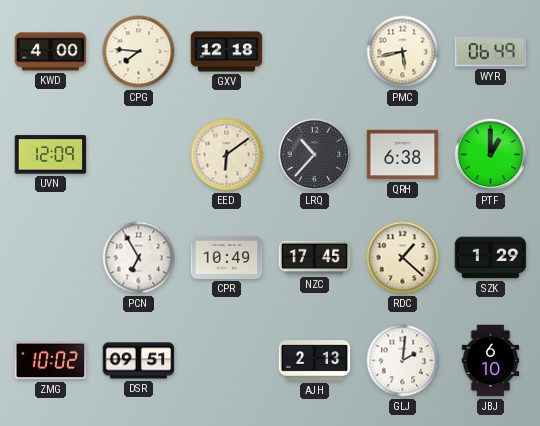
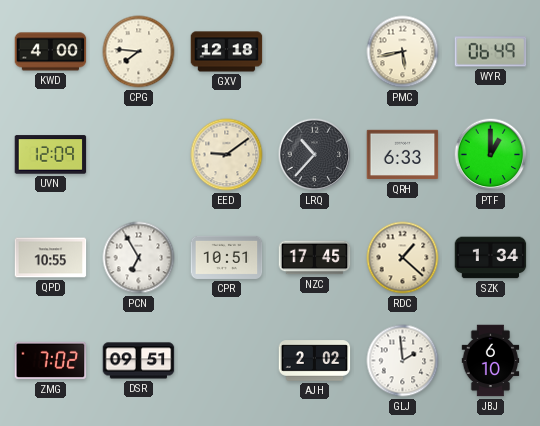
EED: 6:09 -> 9:09 (227, 155)
QRH: 6:38 -> 6:33 (403, 155)
QPD: none -> 10:55 (51, 258)
CPR: 10:49 -> 10:51 (227, 257)
SZK: 1:29 -> 1:34 (491, 258)
ZMG: 10:02 -> 7:02 (51, 361)
AJH: 2:13 -> 2:02 (315, 361)
GLJ: 2:01 -> 1:59 (403, 361)
